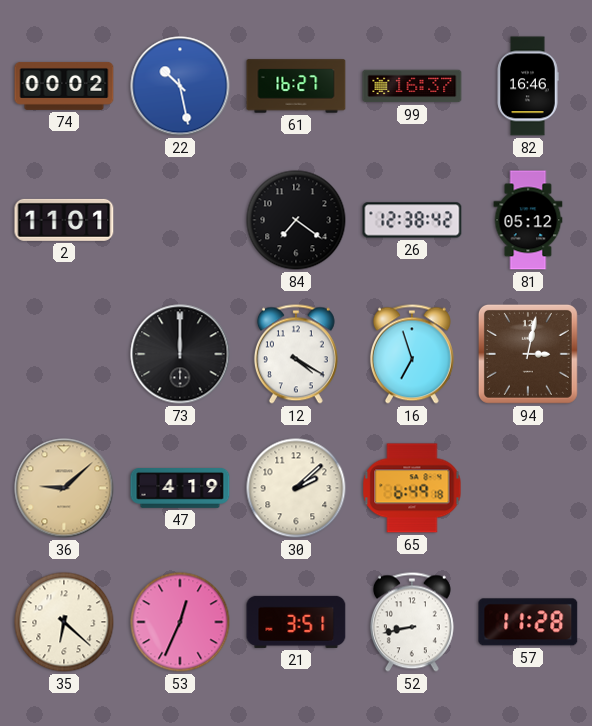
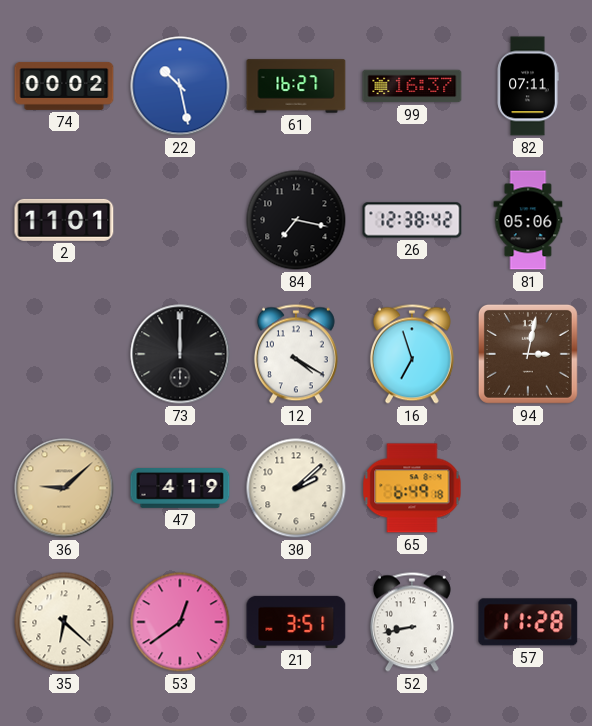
82: 16:46 -> 07:11 (528, 86)
84: 7:21 -> 7:17 (296, 220)
81: 05:12 -> 05:06 (528, 220)
53: 12:34 -> 12:39 (180, 622)
